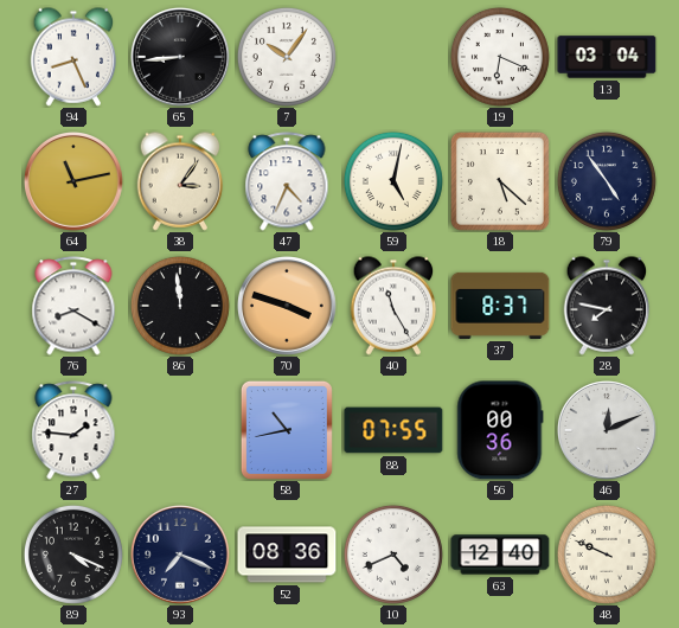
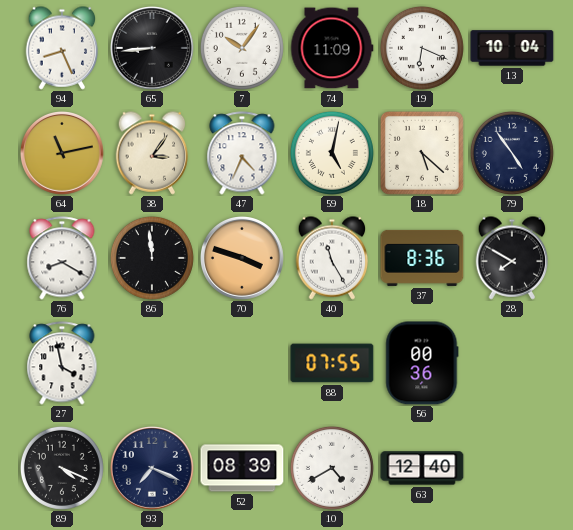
74: none -> 11:09 (332, 48)
13: 03:04 -> 10:04 (512, 48)
37: 8:37 -> 8:36 (422, 258)
28: 7:47 -> 7:50 (512, 258)
27: 1:46 -> 3:58 (62, 363)
58: 10:43 -> none (287, 430)
46: 12:11 -> none (608, 431)
52: 08:36 -> 08:39 (242, 468)
10: 4:41 -> 4:40 (332, 468)
48: 9:49 -> none (607, 555)
